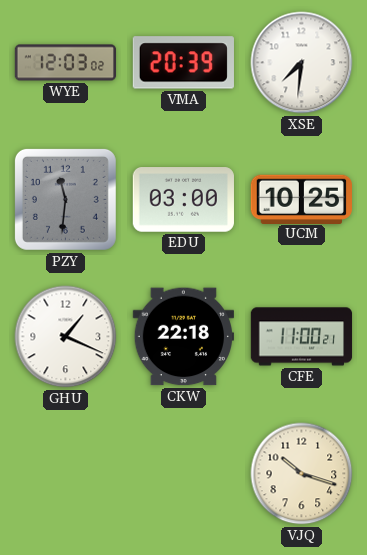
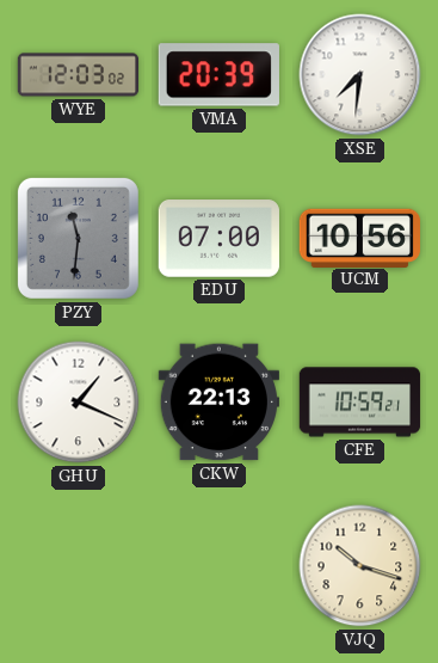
EDU: 03:00 -> 07:00 (218, 239)
UCM: 10:25 -> 10:56 (359, 238)
CKW: 22:18 -> 22:13 (218, 403)
CFE: 11:00 -> 10:59 (360, 403)
